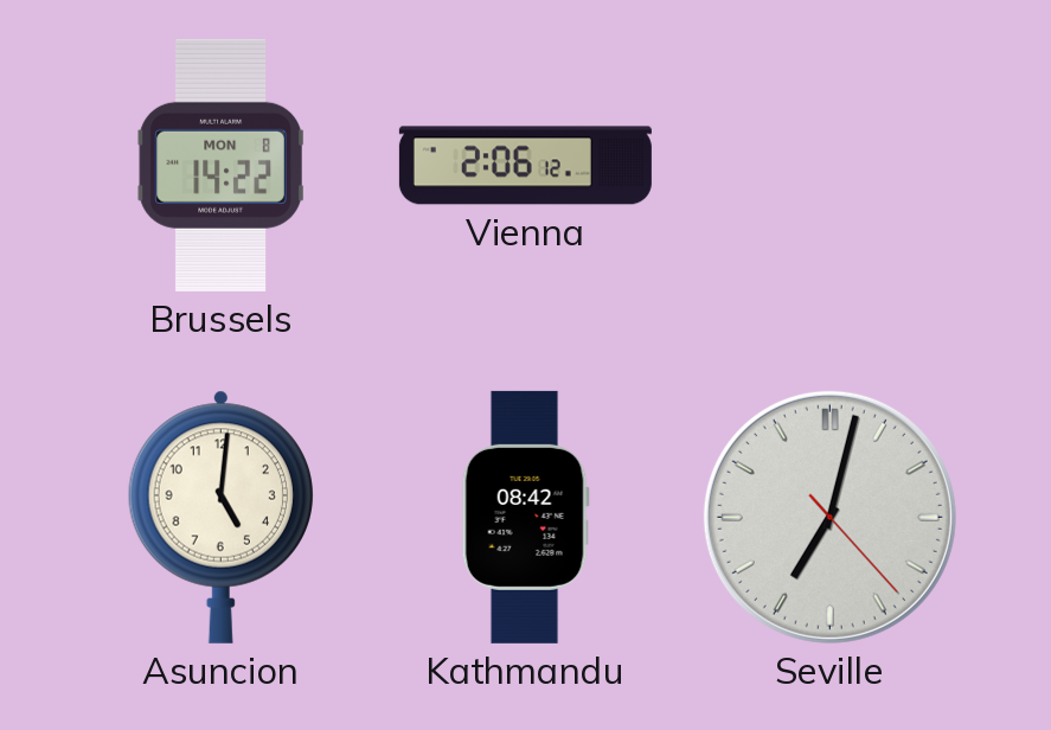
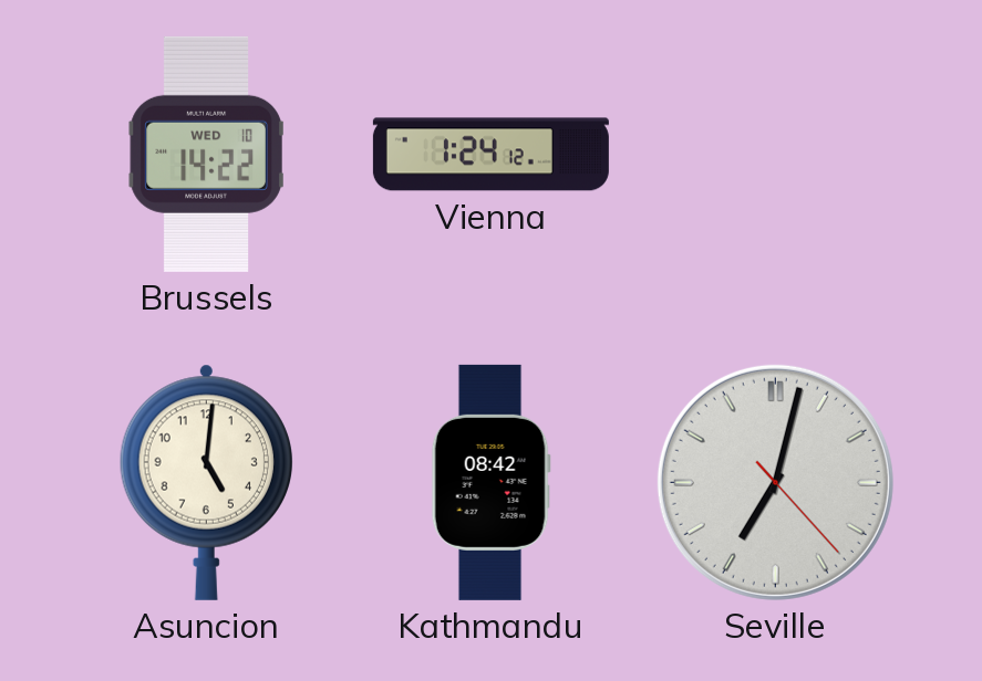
Brussels date: MON 8 -> WED 10 (207, 154)
Vienna: 2:06 -> 1:24 (490, 155)
